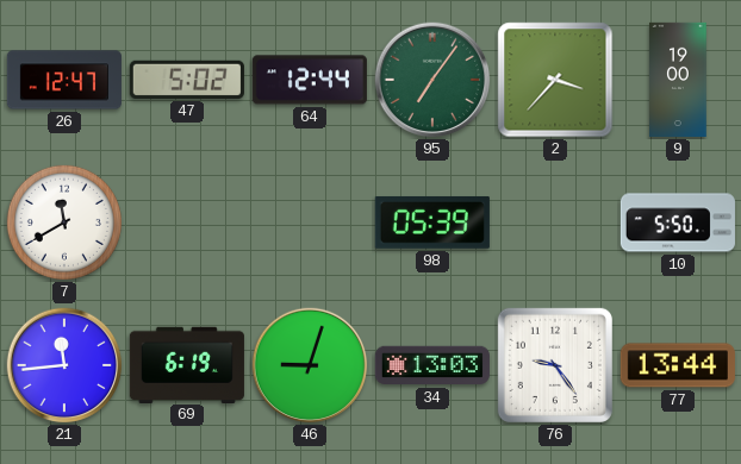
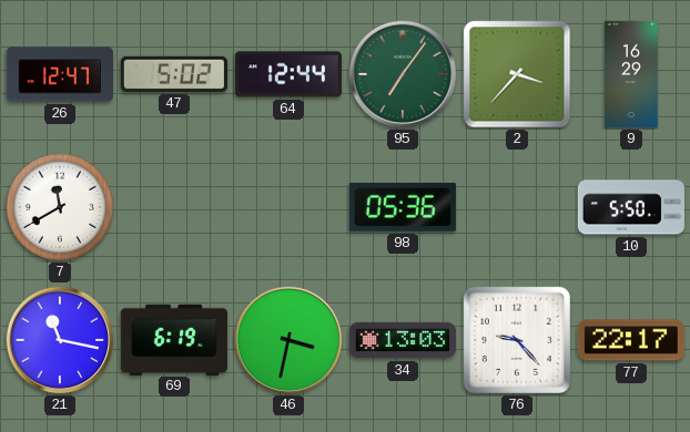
9: 19:00 -> 16:29 (631, 74)
98: 05:39 -> 05:36 (403, 207)
21: 11:44 -> 11:17 (60, 340)
46: 9:03 -> 3:32 (288, 340)
76: 9:24 -> 9:23 (517, 340)
77: 13:44 -> 22:17 (631, 340)
